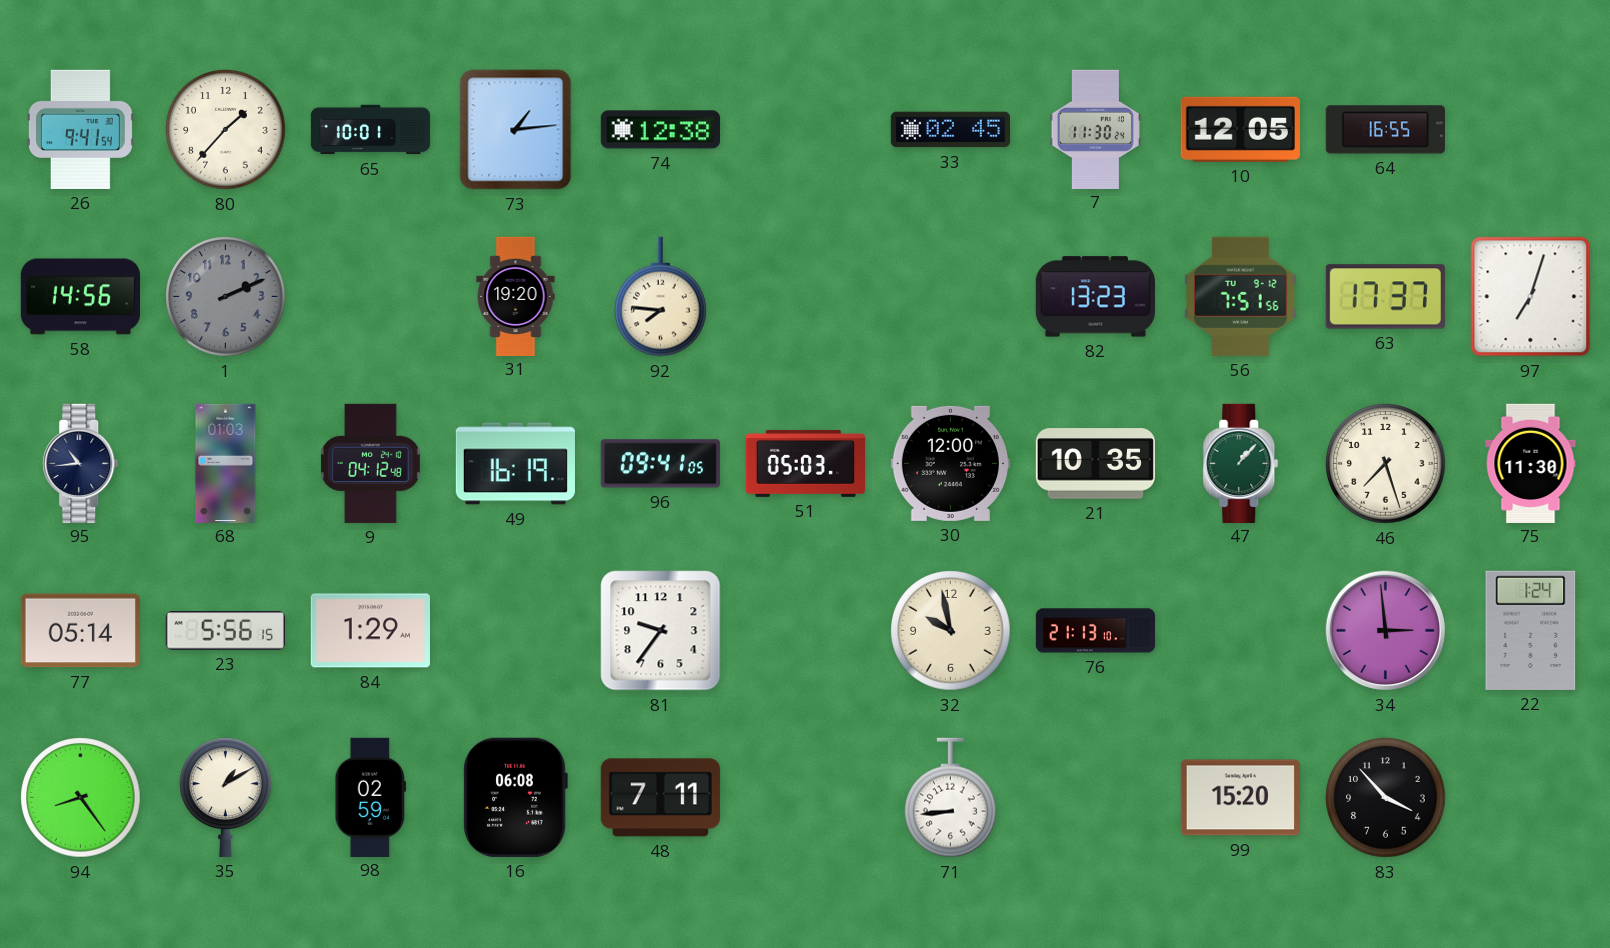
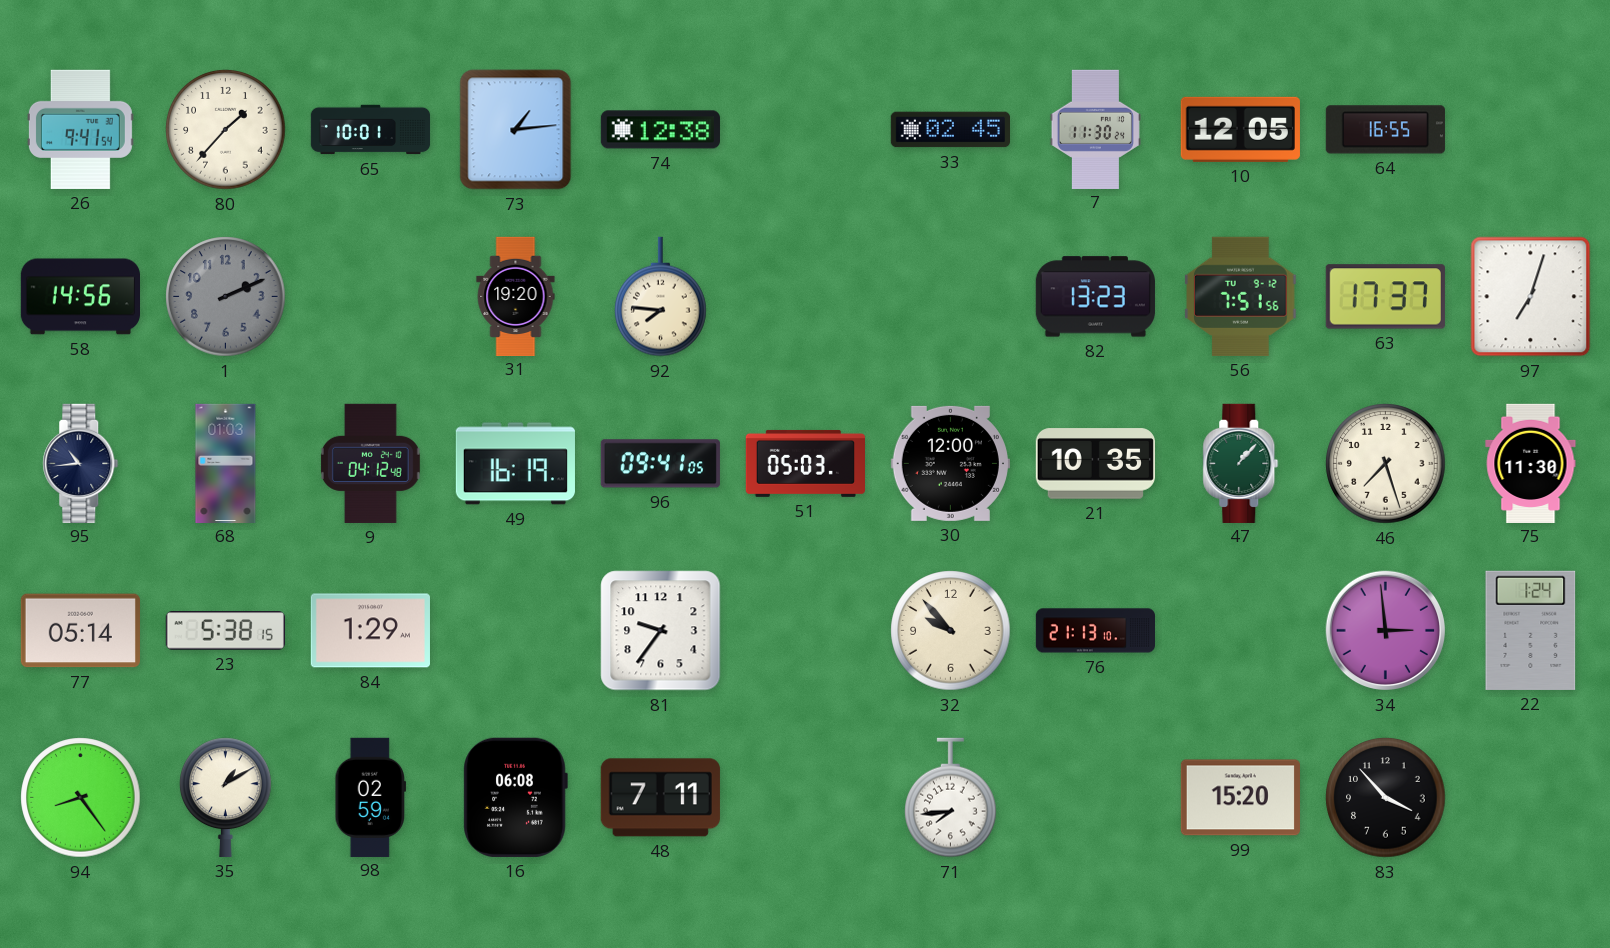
23: 5:56 -> 5:38 (225, 631)
32: 9:58 -> 9:53 (951, 631)
71: 8:44 -> 7:44 (951, 798)
